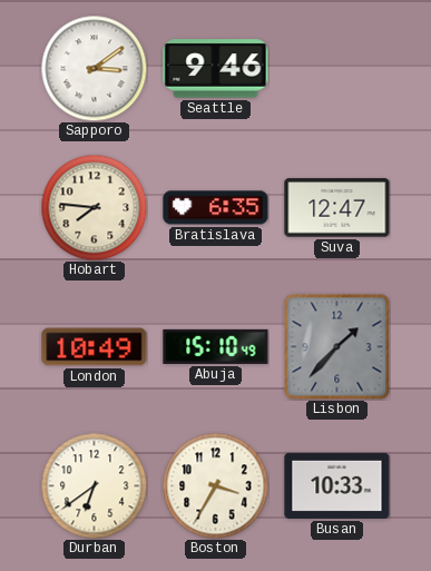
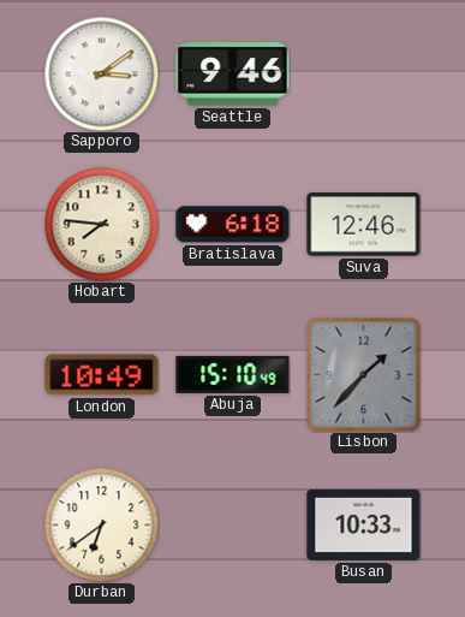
Bratislava: 6:35 -> 6:18 (233, 225)
Suva: 12:47 -> 12:46 (364, 225)
Boston: 3:35 -> none (215, 485)
